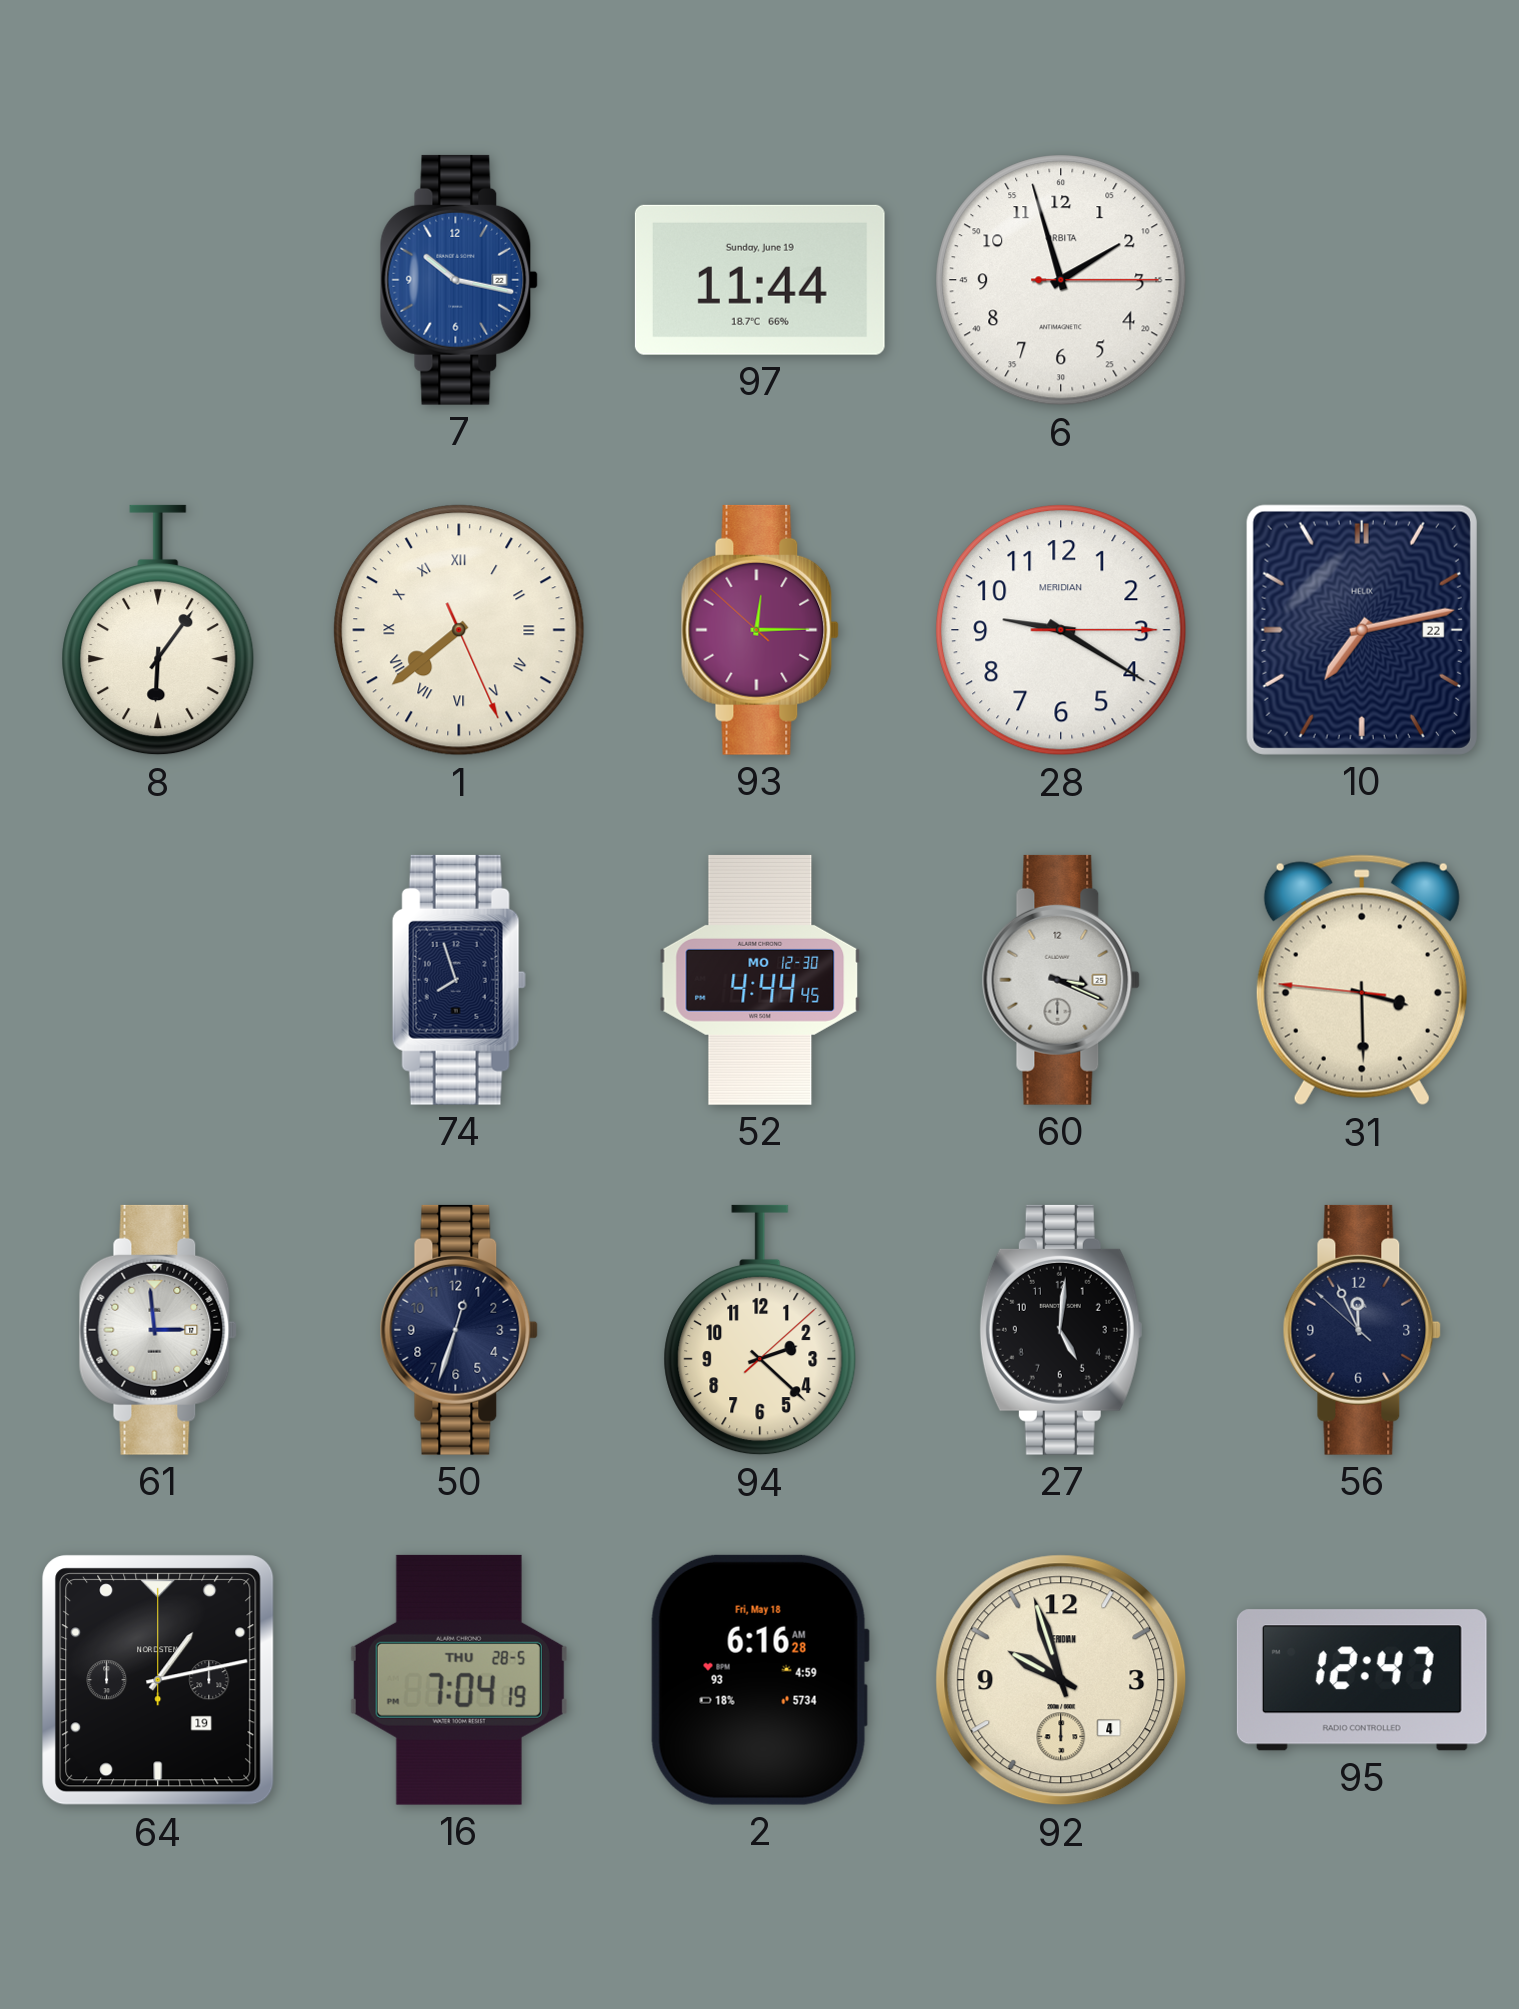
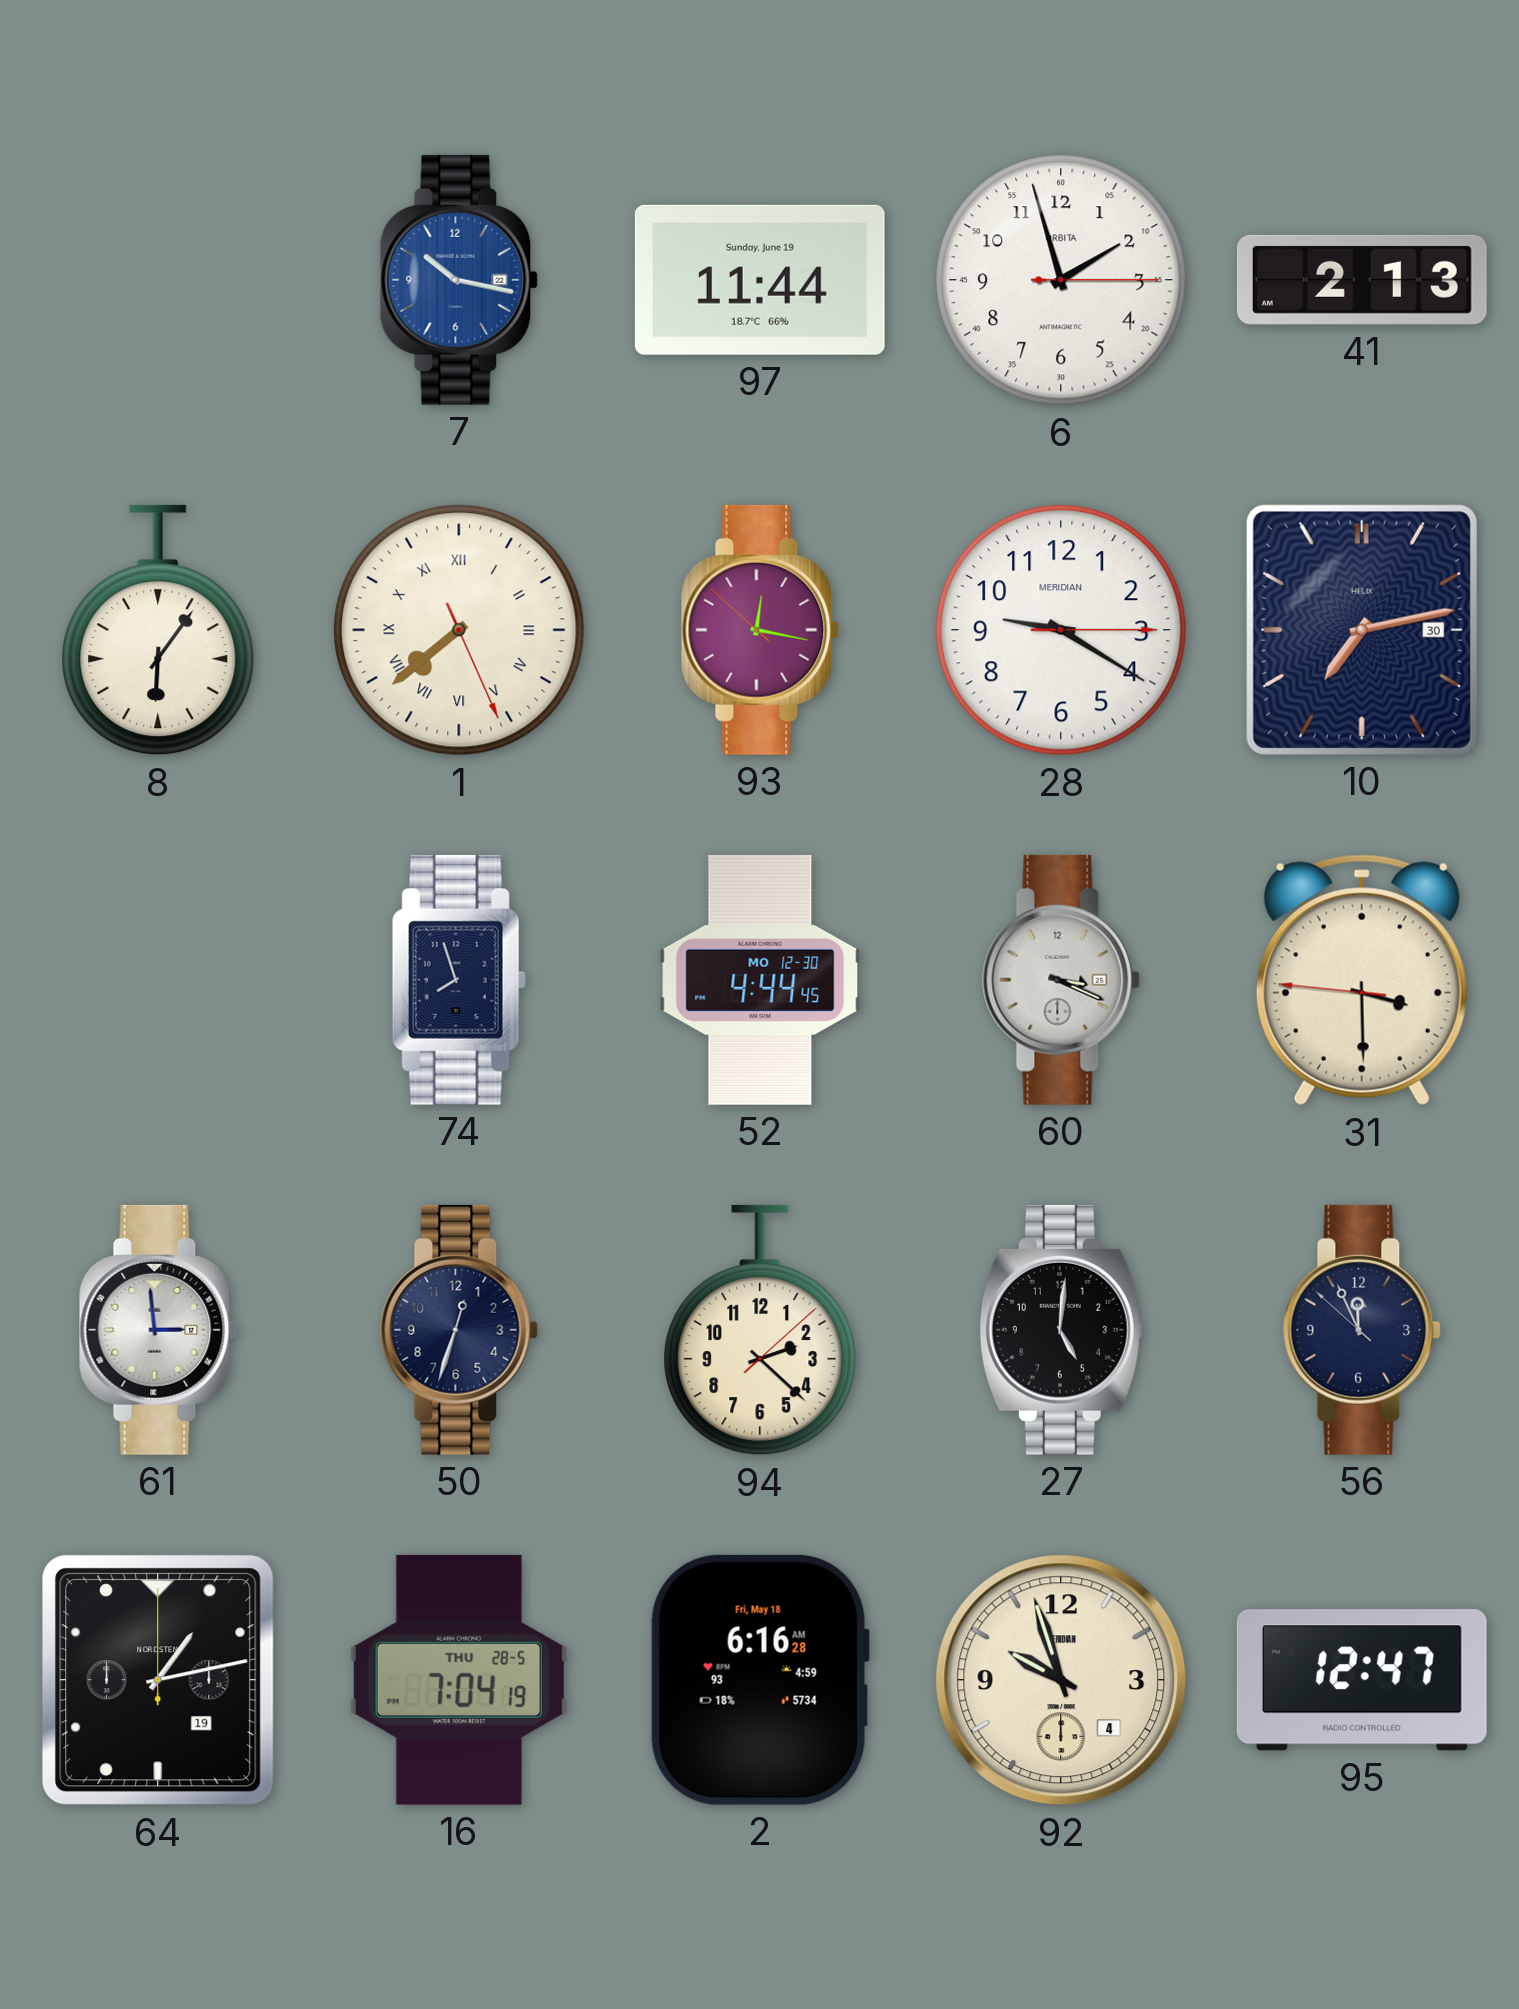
41: none -> 2:13 (1362, 280)
93: 12:14 -> 12:16 (760, 630)
10 date: 22 -> 30 (1362, 630)
